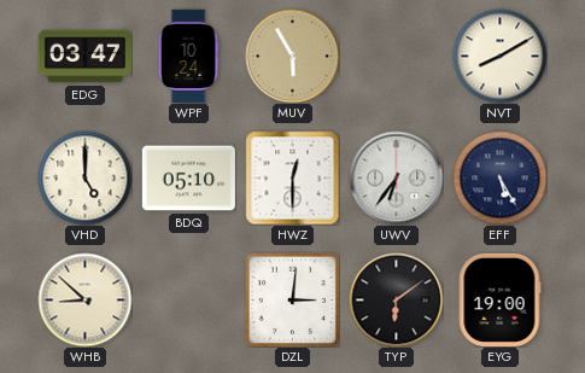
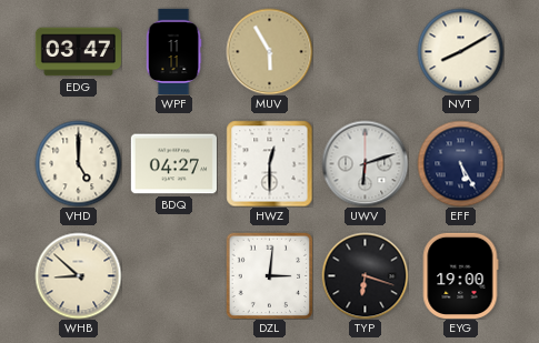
WPF: 10:24 -> 11:11 (173, 51)
BDQ: 05:10 -> 04:27 (173, 164)
UWV: 6:36 -> 6:12 (365, 163)
TYP: 6:09 -> 6:18 (365, 275)
